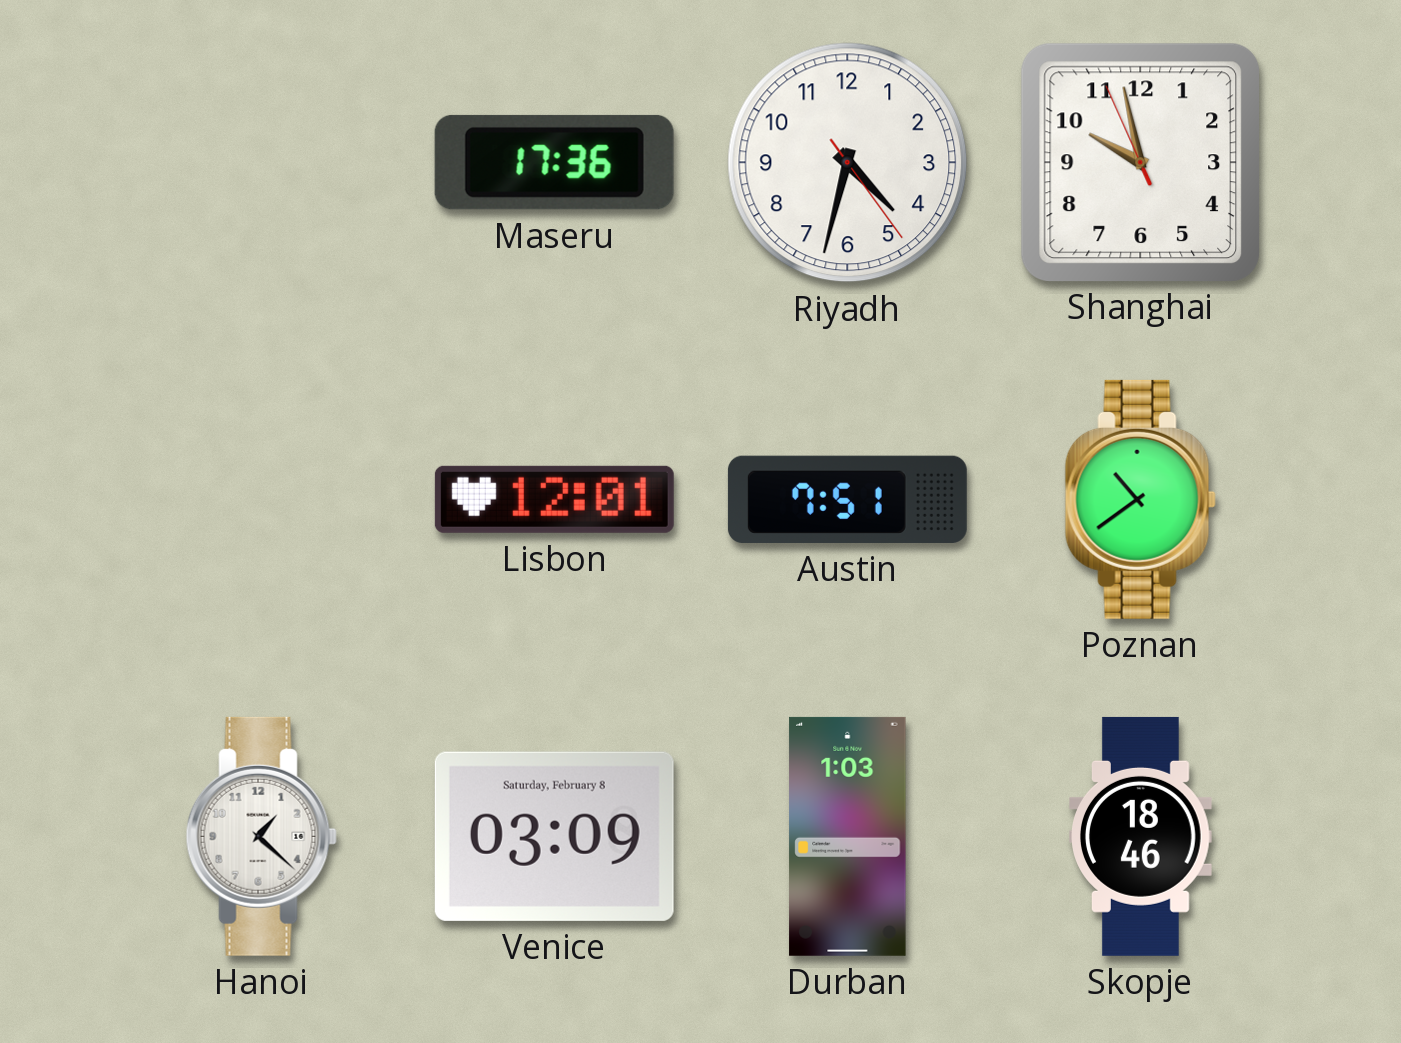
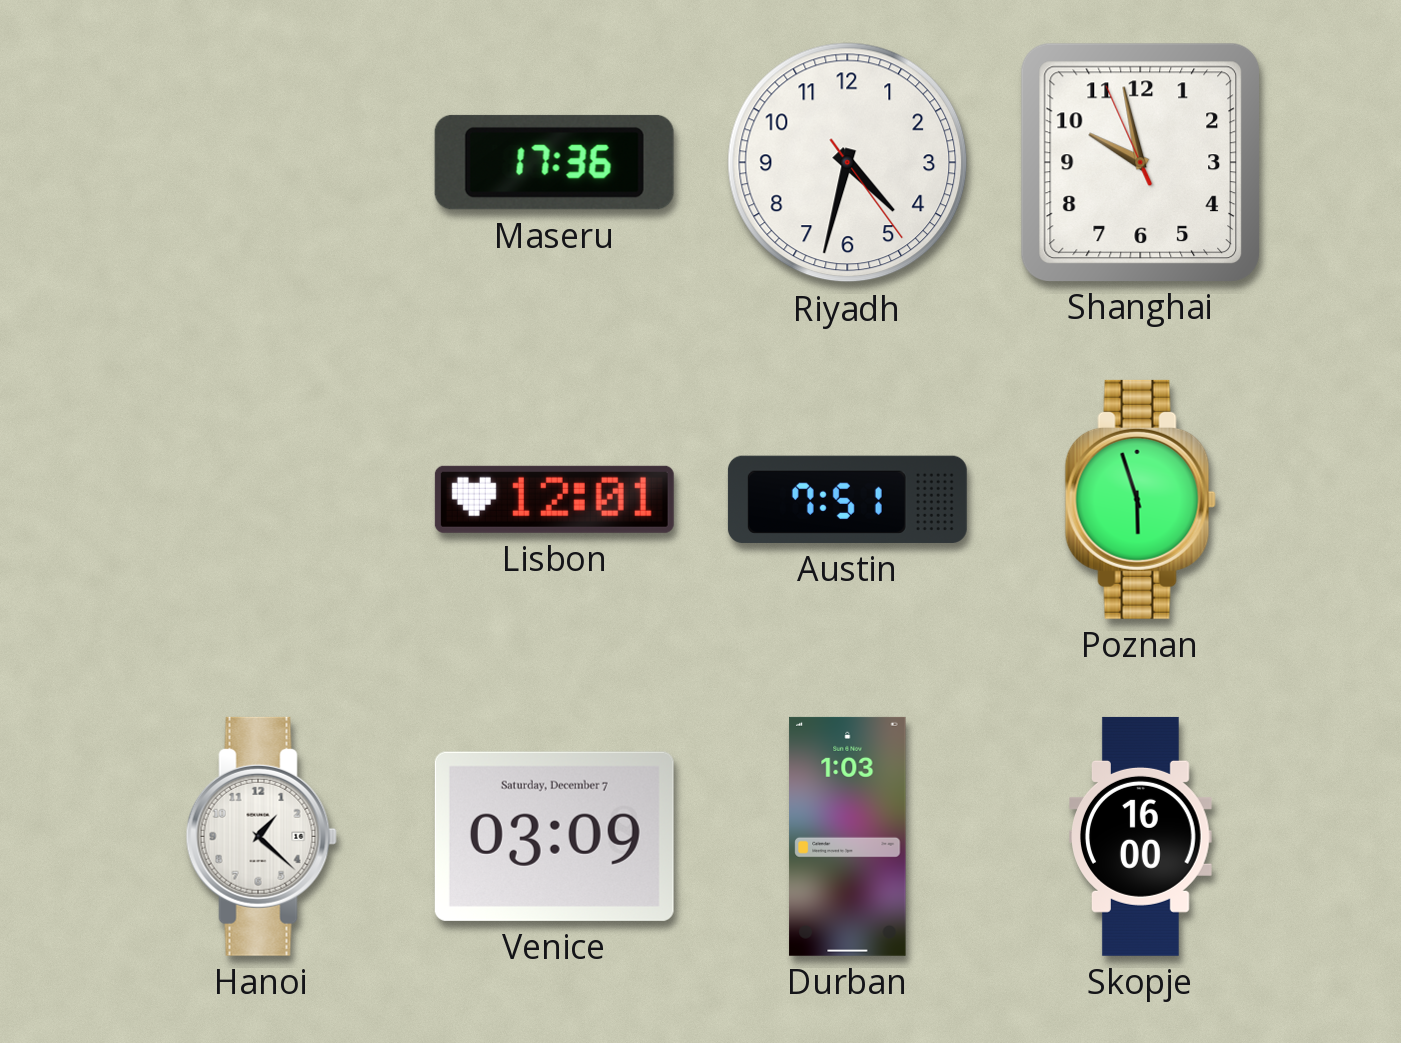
Poznan: 10:39 -> 5:57 (1140, 499)
Venice date: Saturday, February 8 -> Saturday, December 7 (554, 836)
Skopje: 18:46 -> 16:00 (1141, 836)
